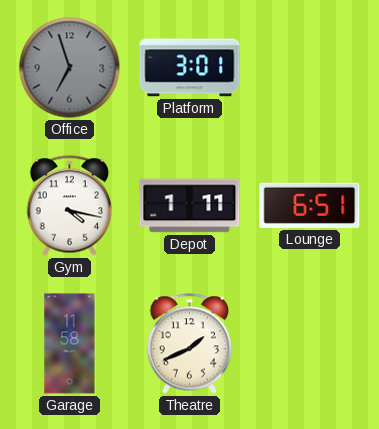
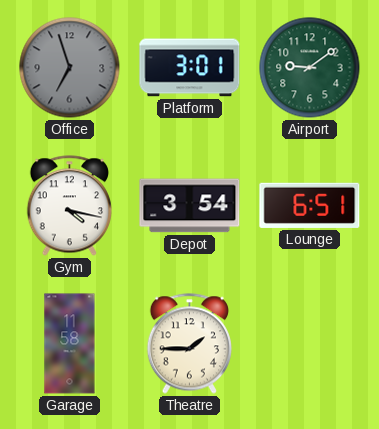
Airport: none -> 9:09 (310, 68)
Depot: 1:11 -> 3:54 (190, 206)
Theatre: 1:41 -> 1:45 (189, 344)
